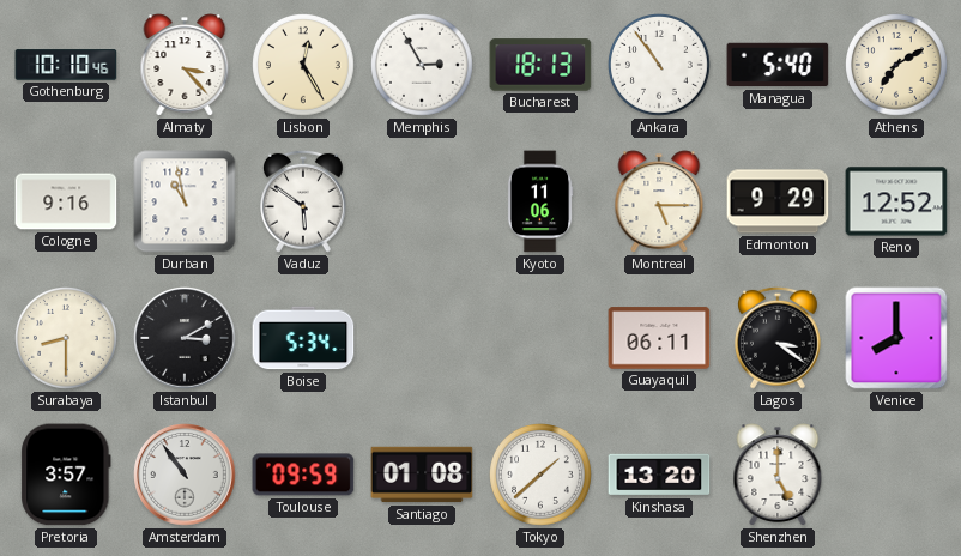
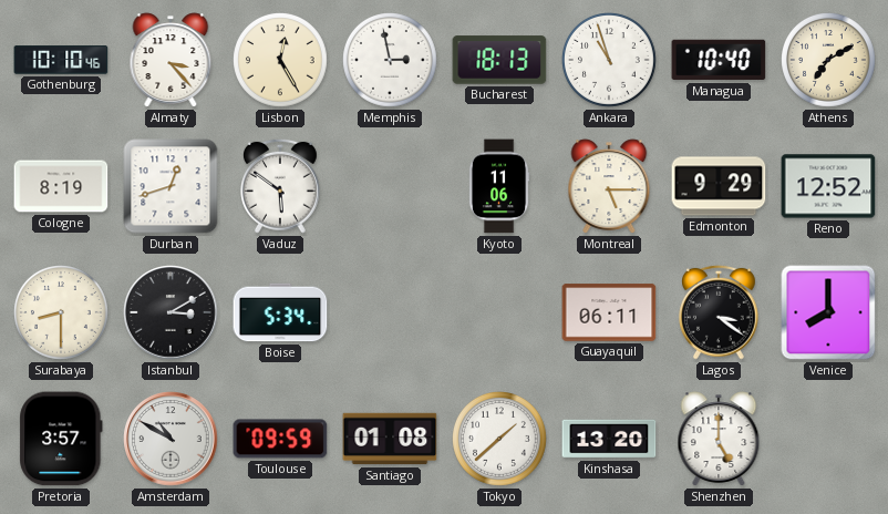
Memphis: 2:55 -> 2:58 (391, 61)
Ankara: 10:54 -> 10:57 (610, 61)
Managua: 5:40 -> 10:40 (719, 60)
Cologne: 9:16 -> 8:19 (61, 186)
Durban: 10:58 -> 12:42 (171, 186)
Amsterdam: 10:54 -> 10:50 (171, 439)
